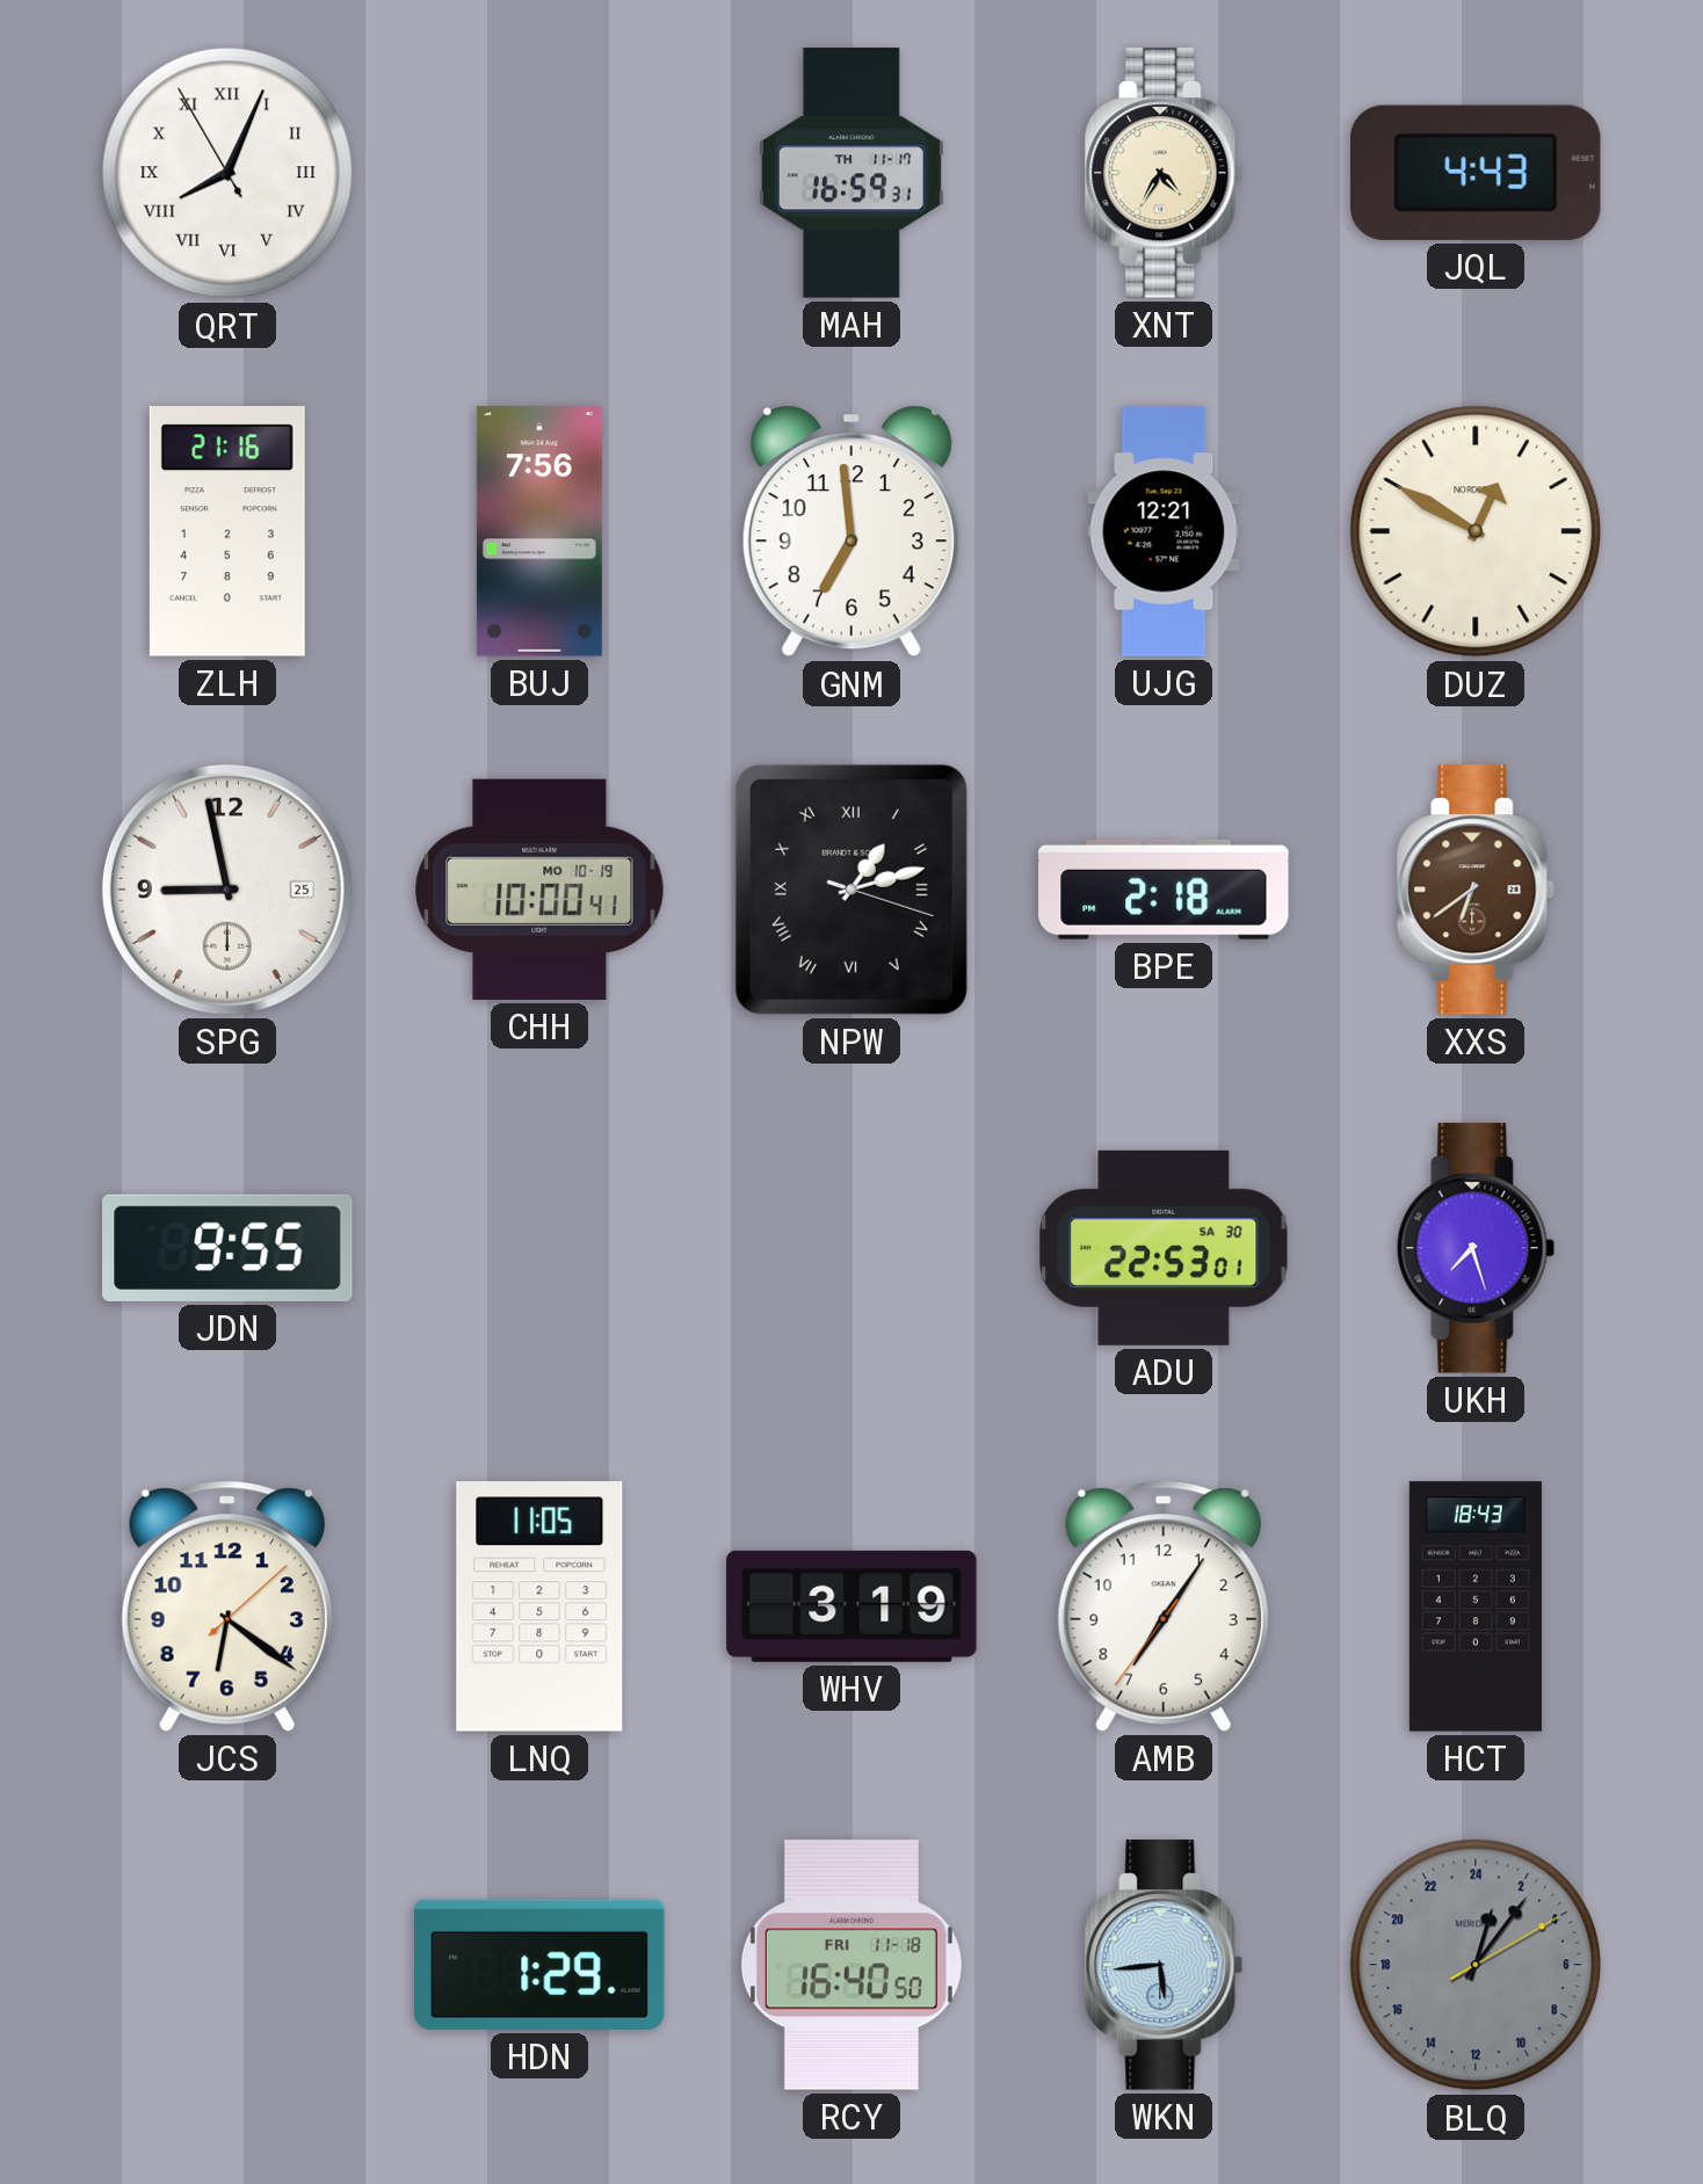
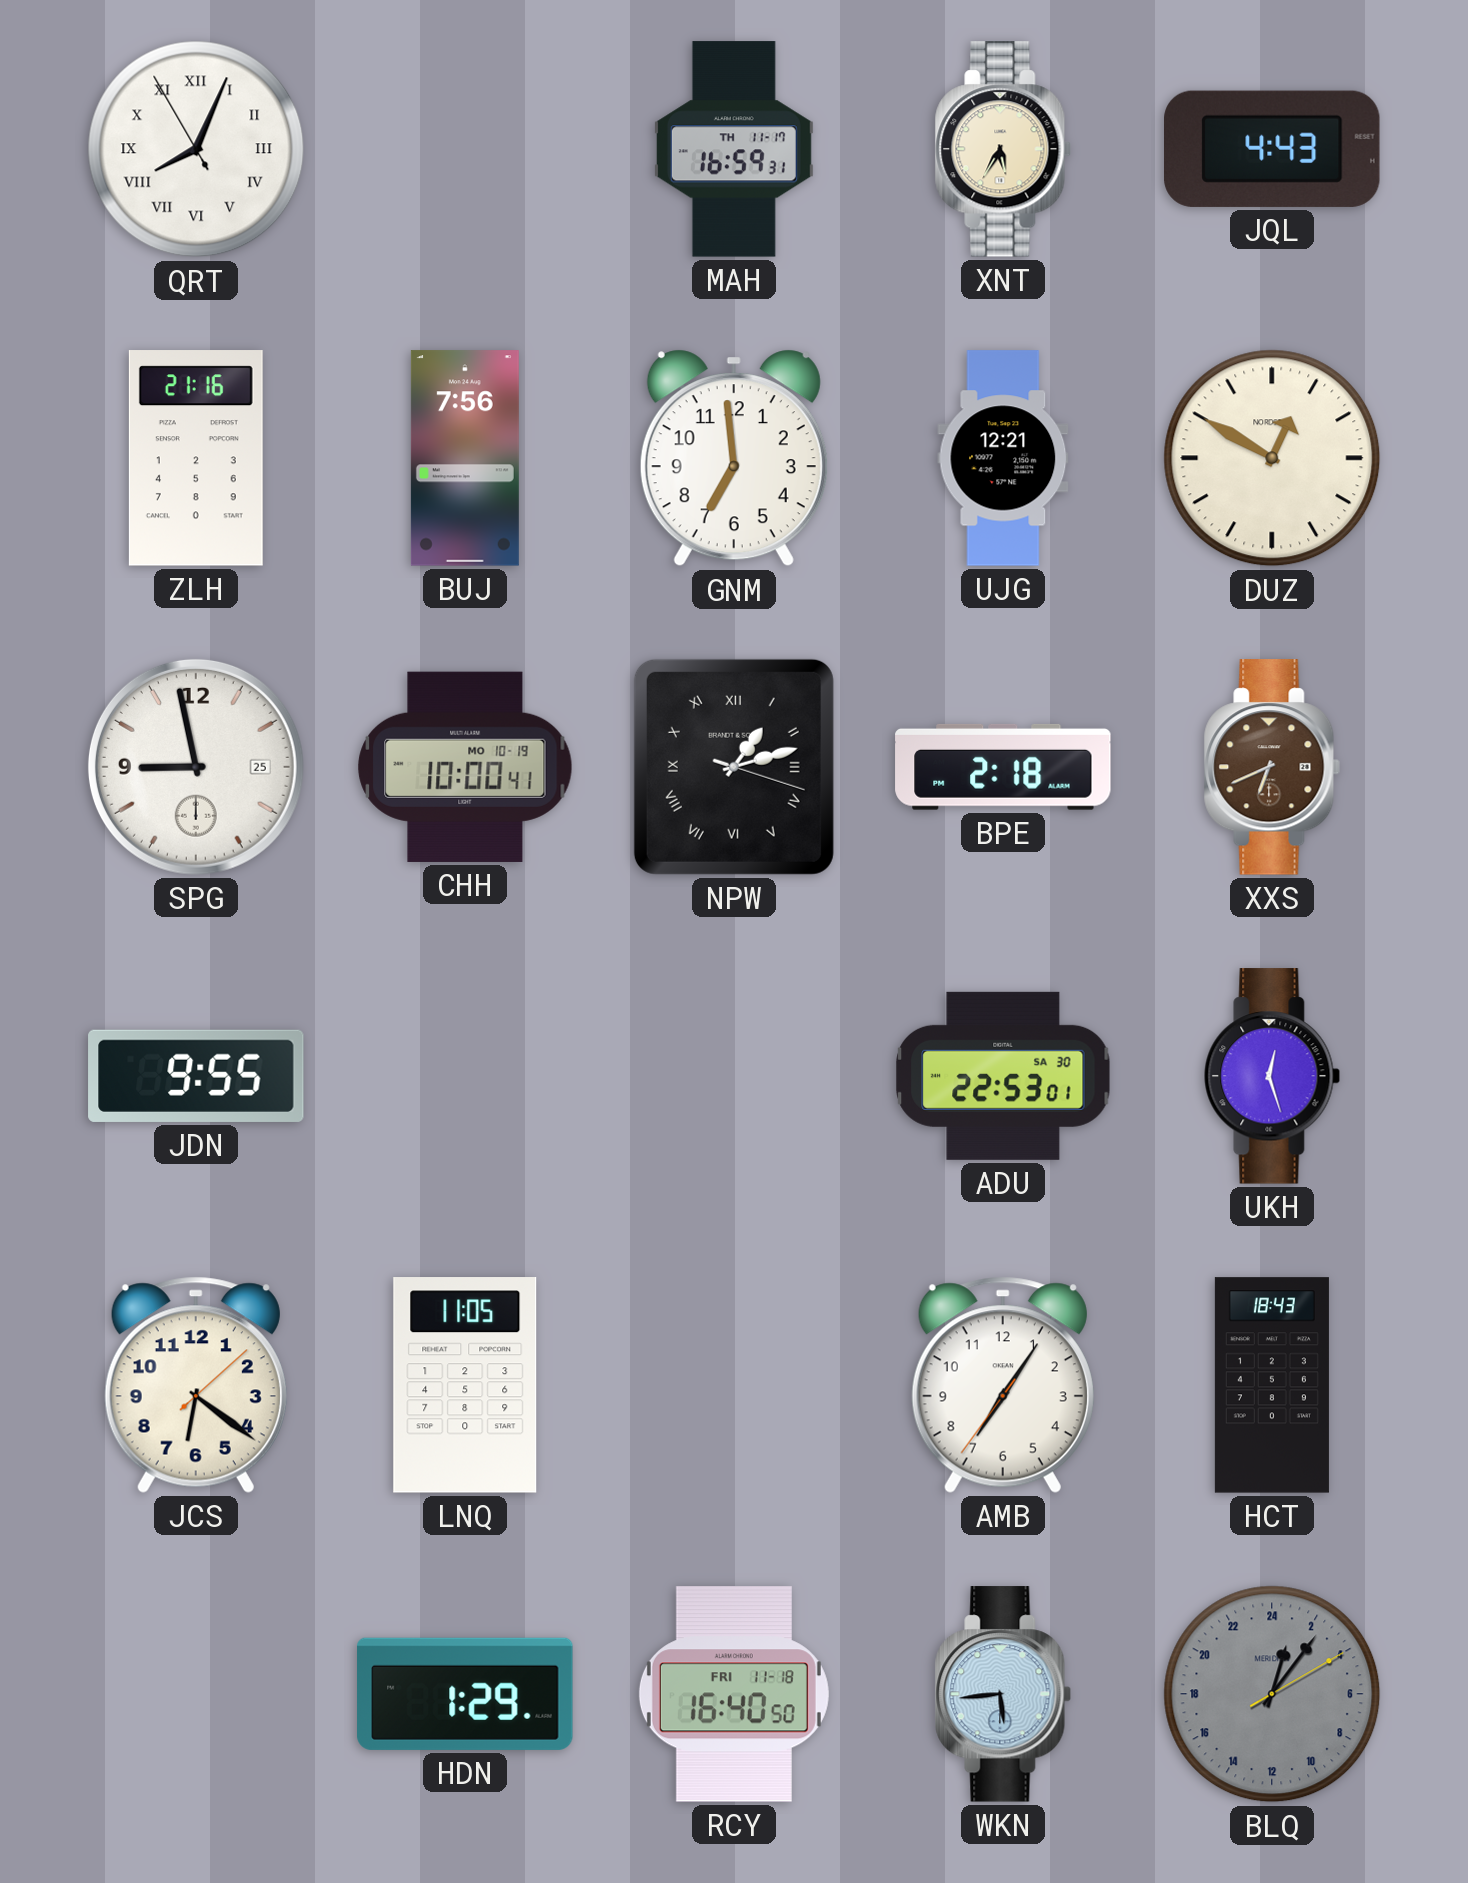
XNT: 4:35 -> 5:35 (1003, 149)
XXS: 6:39 -> 6:41 (1272, 767)
UKH: 7:27 -> 12:27 (1272, 1076)
WHV: 3:19 -> none (851, 1606)
